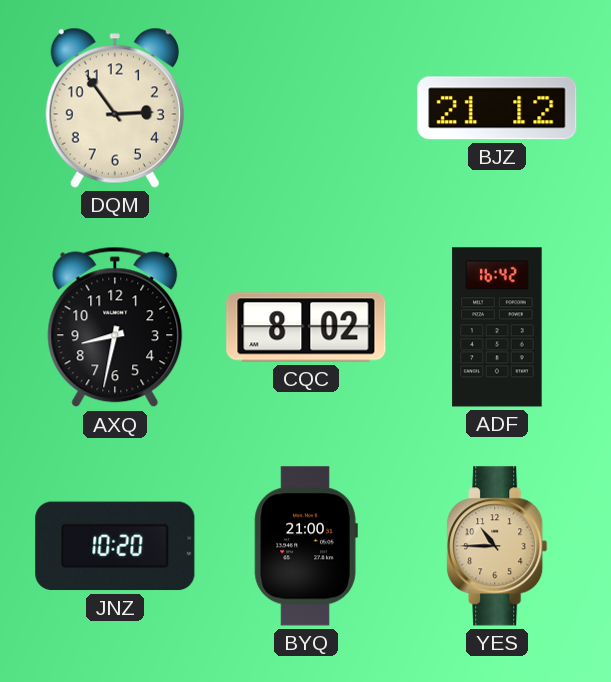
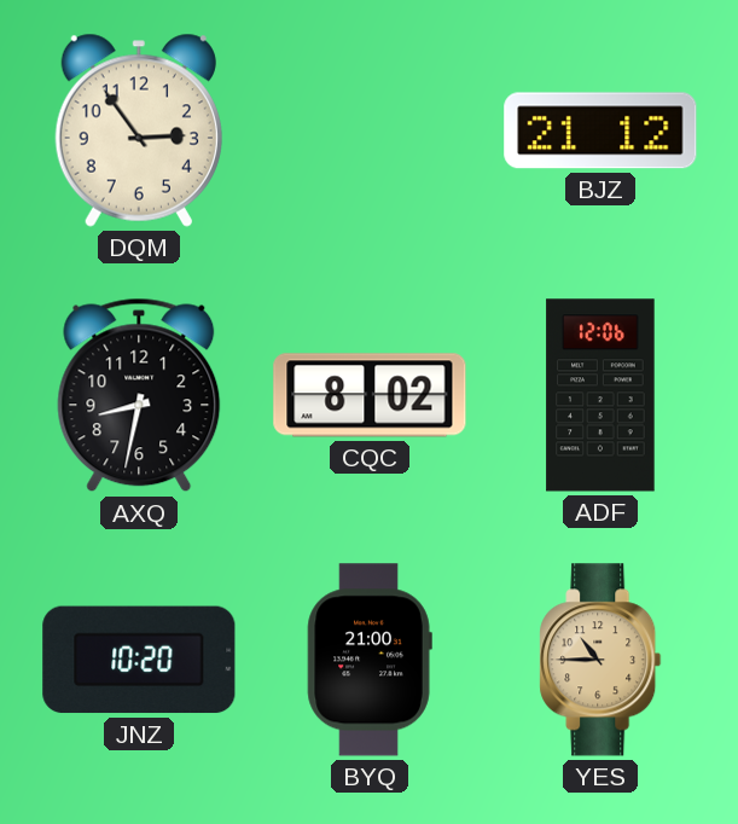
ADF: 16:42 -> 12:06 (600, 395)
